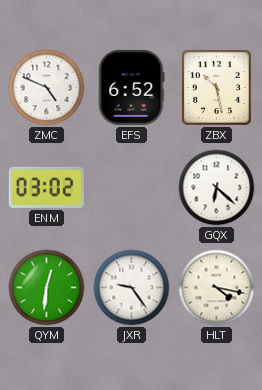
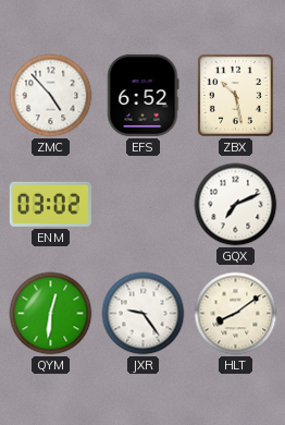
ZMC: 4:49 -> 4:53 (51, 96)
GQX: 6:22 -> 7:11 (236, 205)
HLT: 4:17 -> 8:09 (236, 314)
